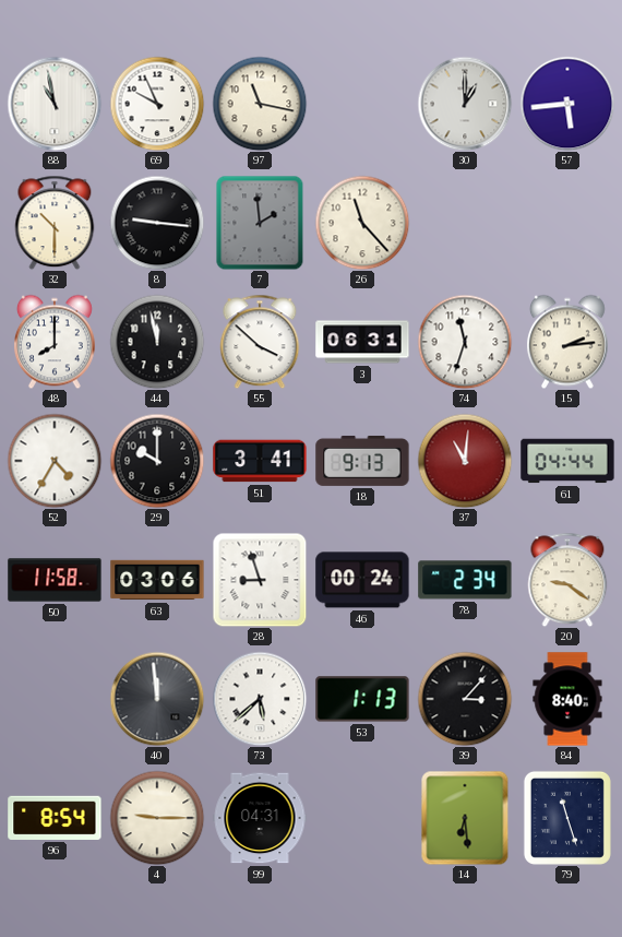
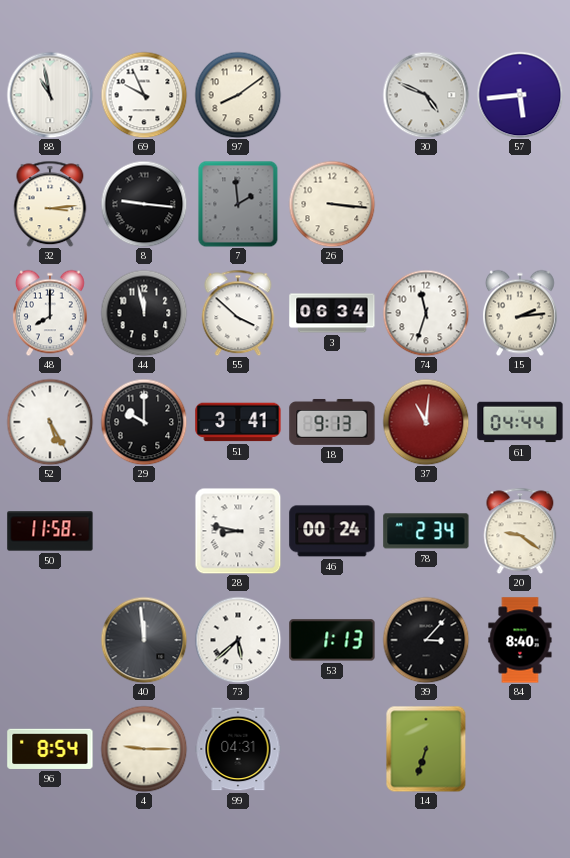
97: 11:17 -> 8:09 (238, 95)
30: 1:00 -> 4:49 (426, 95)
32: 10:30 -> 3:14 (50, 204)
26: 11:23 -> 3:16 (332, 204)
3: 06:31 -> 06:34 (332, 313)
52: 4:35 -> 5:25 (50, 422)
63: 03:06 -> none (157, 580)
28: 8:57 -> 8:47 (238, 531)
14: 6:29 -> 6:33 (426, 749)
79: 11:27 -> none (567, 818)
